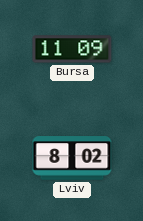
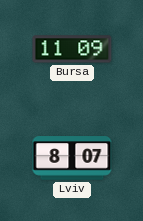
Lviv: 8:02 -> 8:07 (72, 158)
